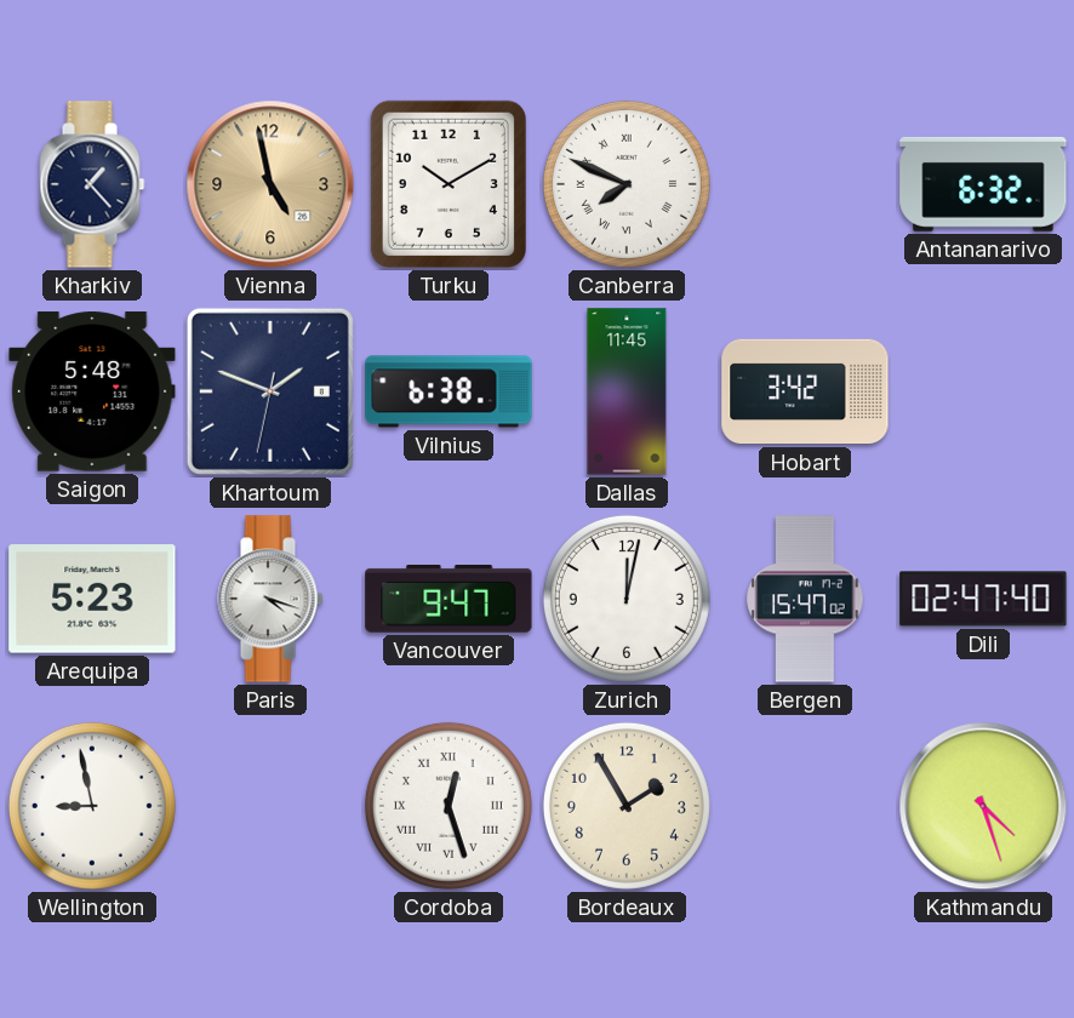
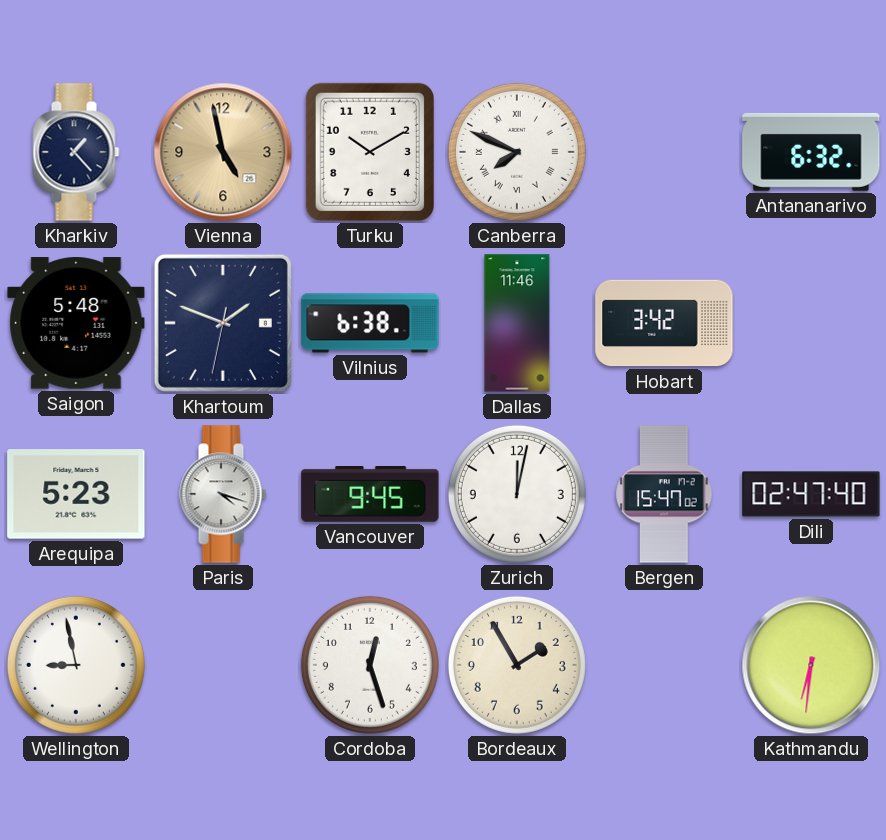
Dallas: 11:45 -> 11:46 (517, 323)
Vancouver: 9:47 -> 9:45 (370, 495)
Cordoba numerals: Roman -> Arabic (370, 665)
Kathmandu: 4:27 -> 6:31 (811, 665)
